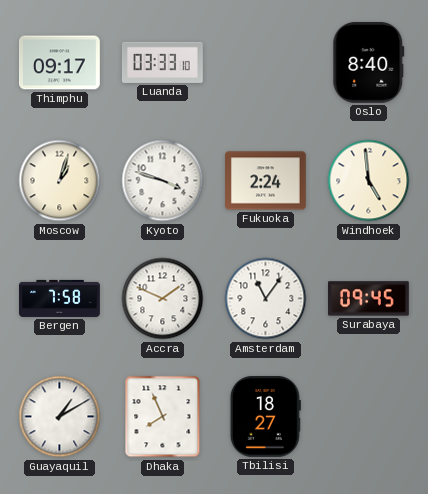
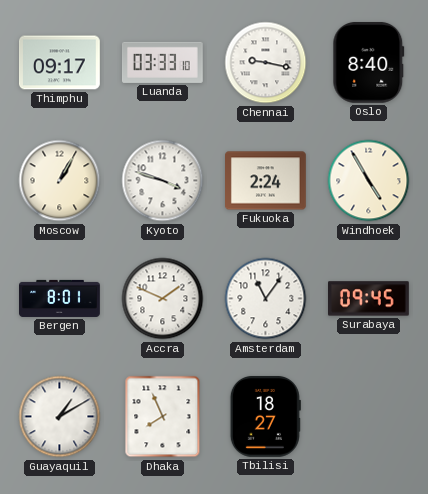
Chennai: none -> 9:17 (266, 63)
Moscow: 1:03 -> 1:05 (60, 181)
Windhoek: 4:59 -> 4:55 (369, 181)
Bergen: 7:58 -> 8:01 (60, 298)
